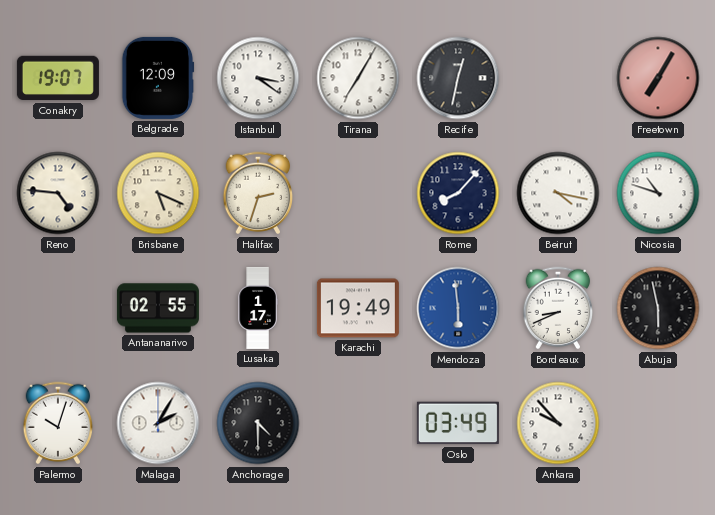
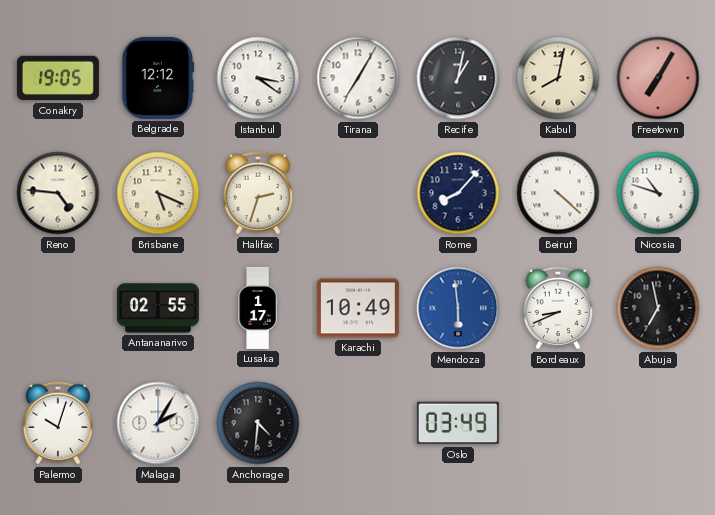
Conakry: 19:07 -> 19:05 (58, 78)
Belgrade: 12:09 -> 12:12 (158, 78)
Recife: 12:32 -> 1:02 (458, 78)
Kabul: none -> 8:02 (558, 78)
Beirut: 4:17 -> 4:22 (558, 193)
Karachi: 19:49 -> 10:49 (358, 308)
Abuja: 5:58 -> 6:58 (658, 308)
Anchorage: 4:30 -> 4:31 (258, 423)
Ankara: 9:53 -> none (558, 423)
